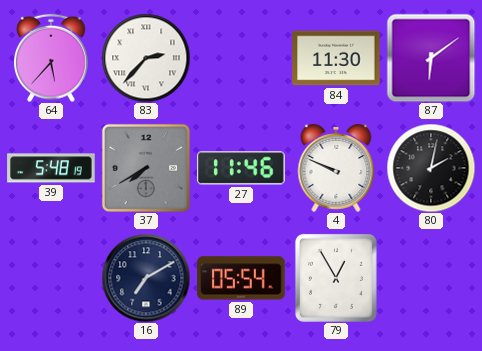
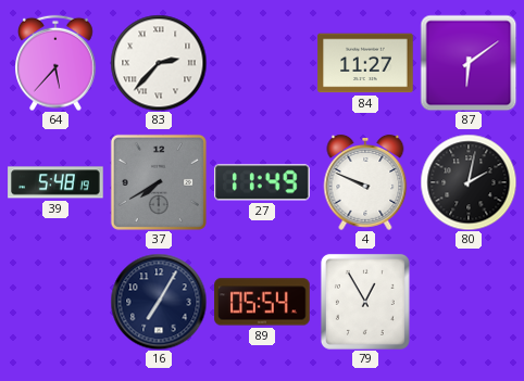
84: 11:30 -> 11:27 (365, 63)
27: 11:46 -> 11:49 (263, 182)
16: 7:10 -> 7:05 (159, 302)
